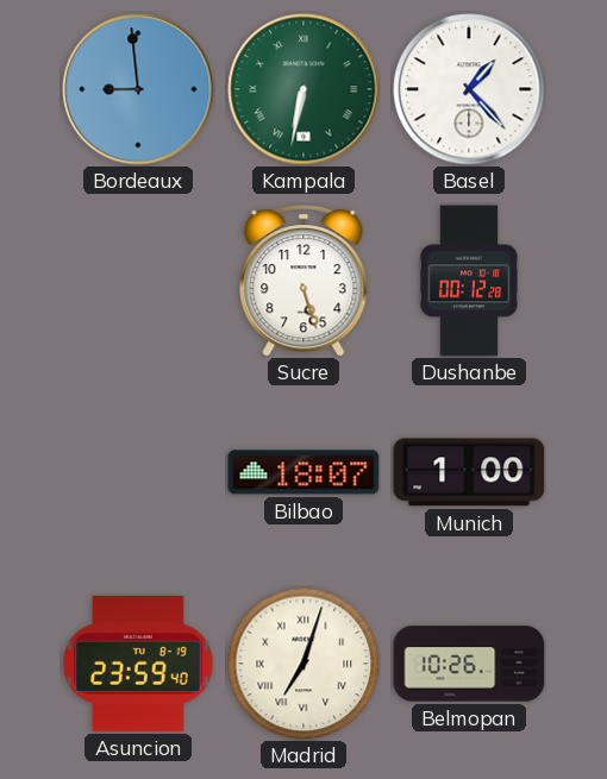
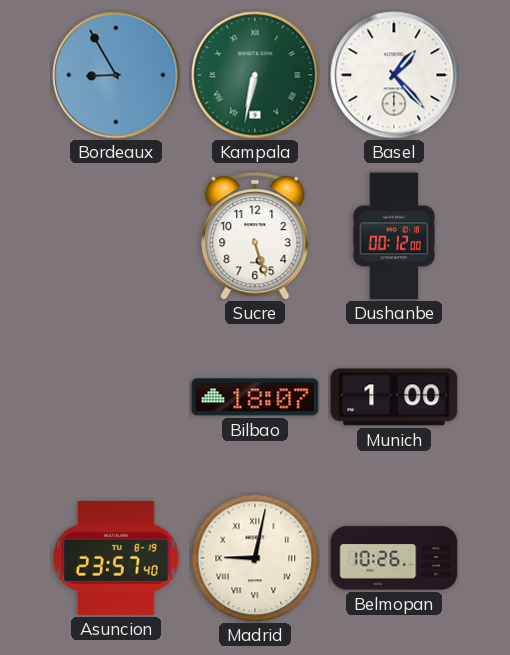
Bordeaux: 8:59 -> 8:55 (116, 75)
Dushanbe: 00:12:28 -> 00:12:00 (394, 236)
Asuncion: 23:59 -> 23:57 (116, 558)
Madrid: 7:03 -> 9:02 (255, 558)
